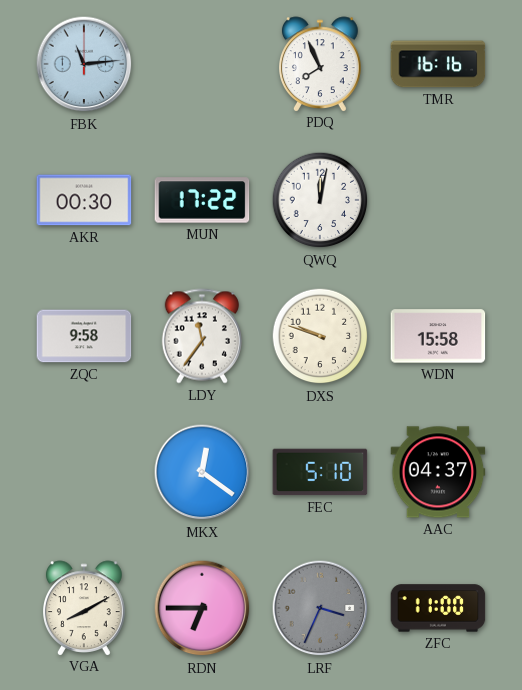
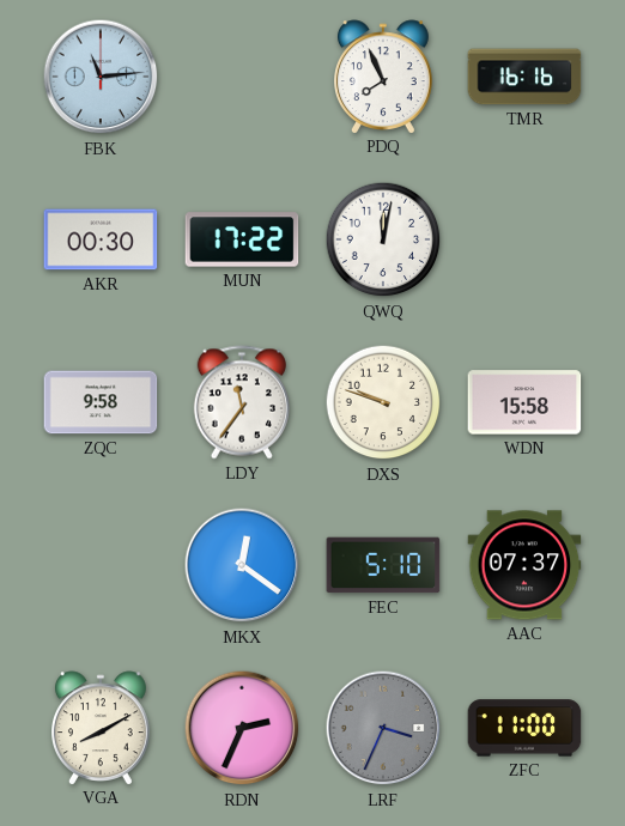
AAC: 04:37 -> 07:37 (524, 565)
RDN: 6:45 -> 2:34 (242, 728)
